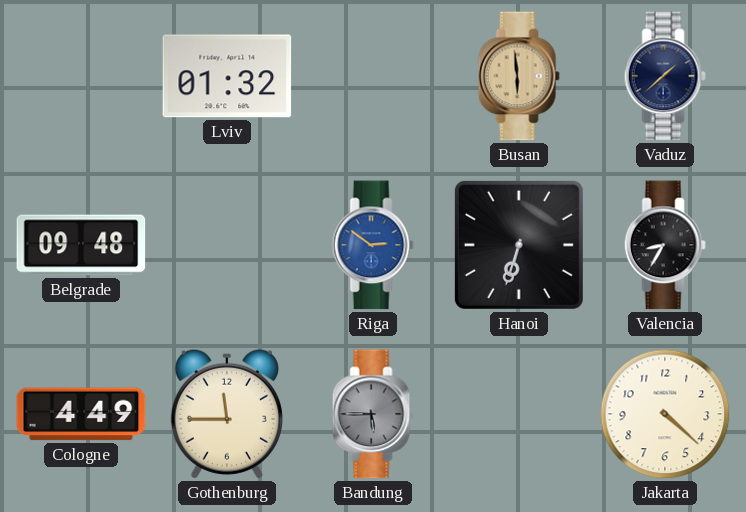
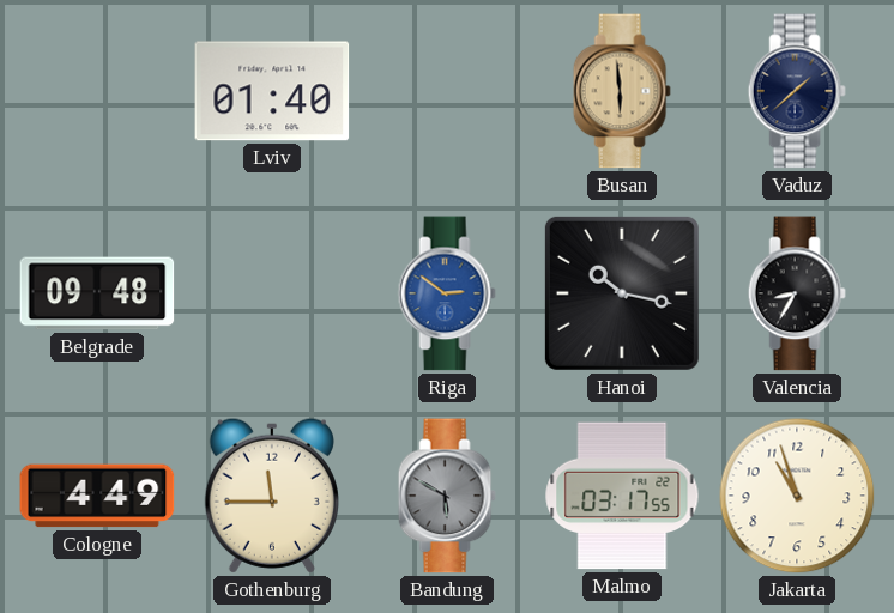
Lviv: 01:32 -> 01:40 (272, 91)
Hanoi: 6:33 -> 10:17 (622, 293)
Bandung: 5:45 -> 5:50 (447, 496)
Malmo: none -> 03:17 (622, 496)
Jakarta: 4:22 -> 10:57 (797, 496)
